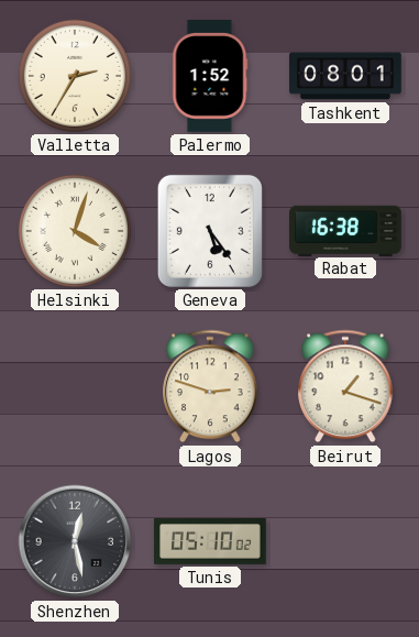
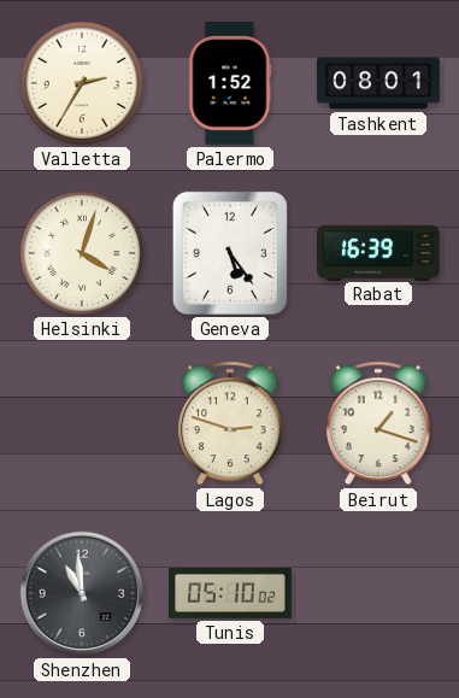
Rabat: 16:38 -> 16:39 (378, 252)
Shenzhen: 12:28 -> 10:59 (82, 593)
